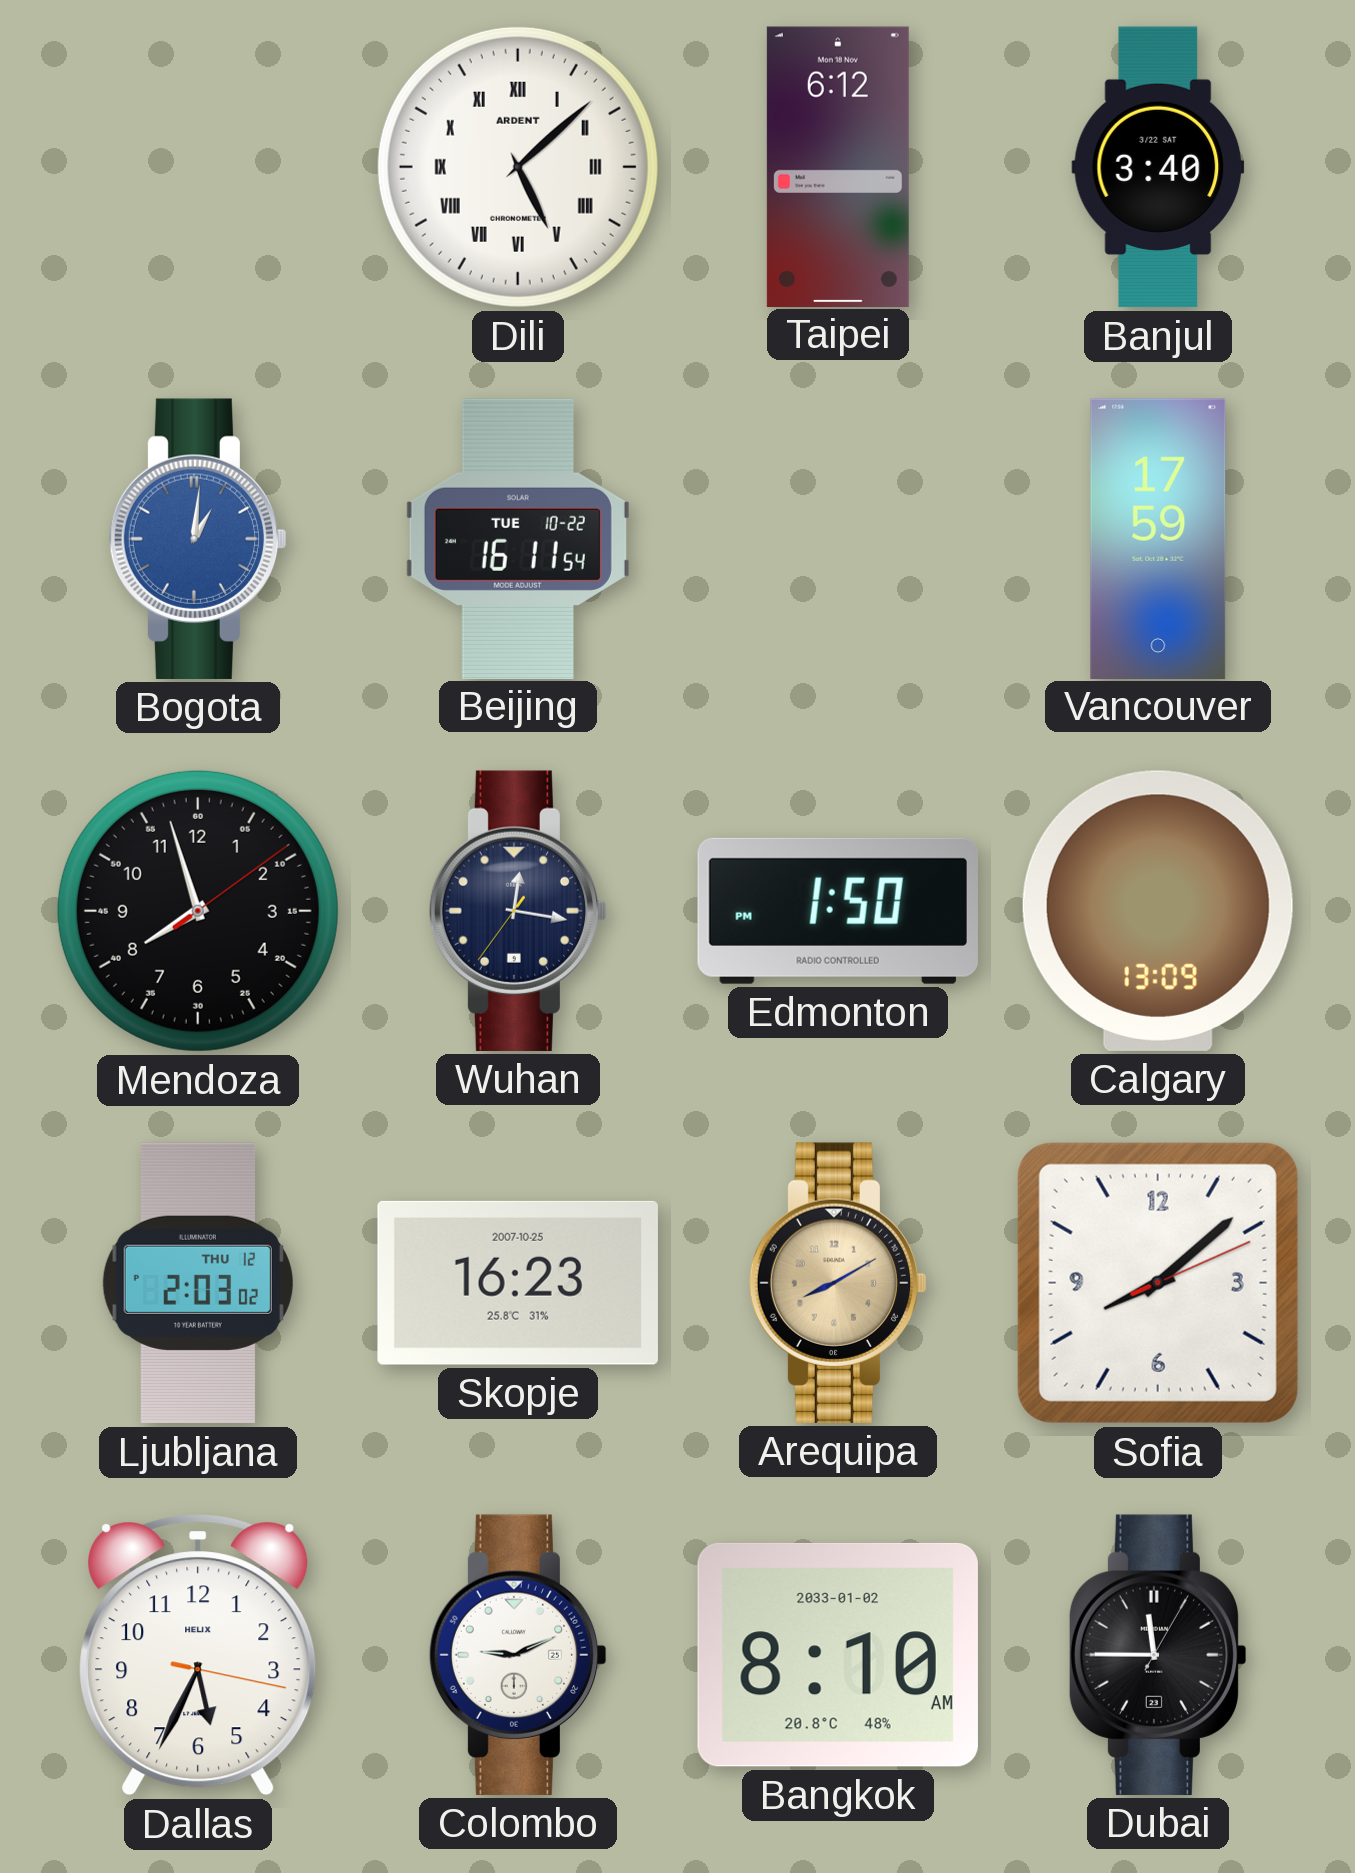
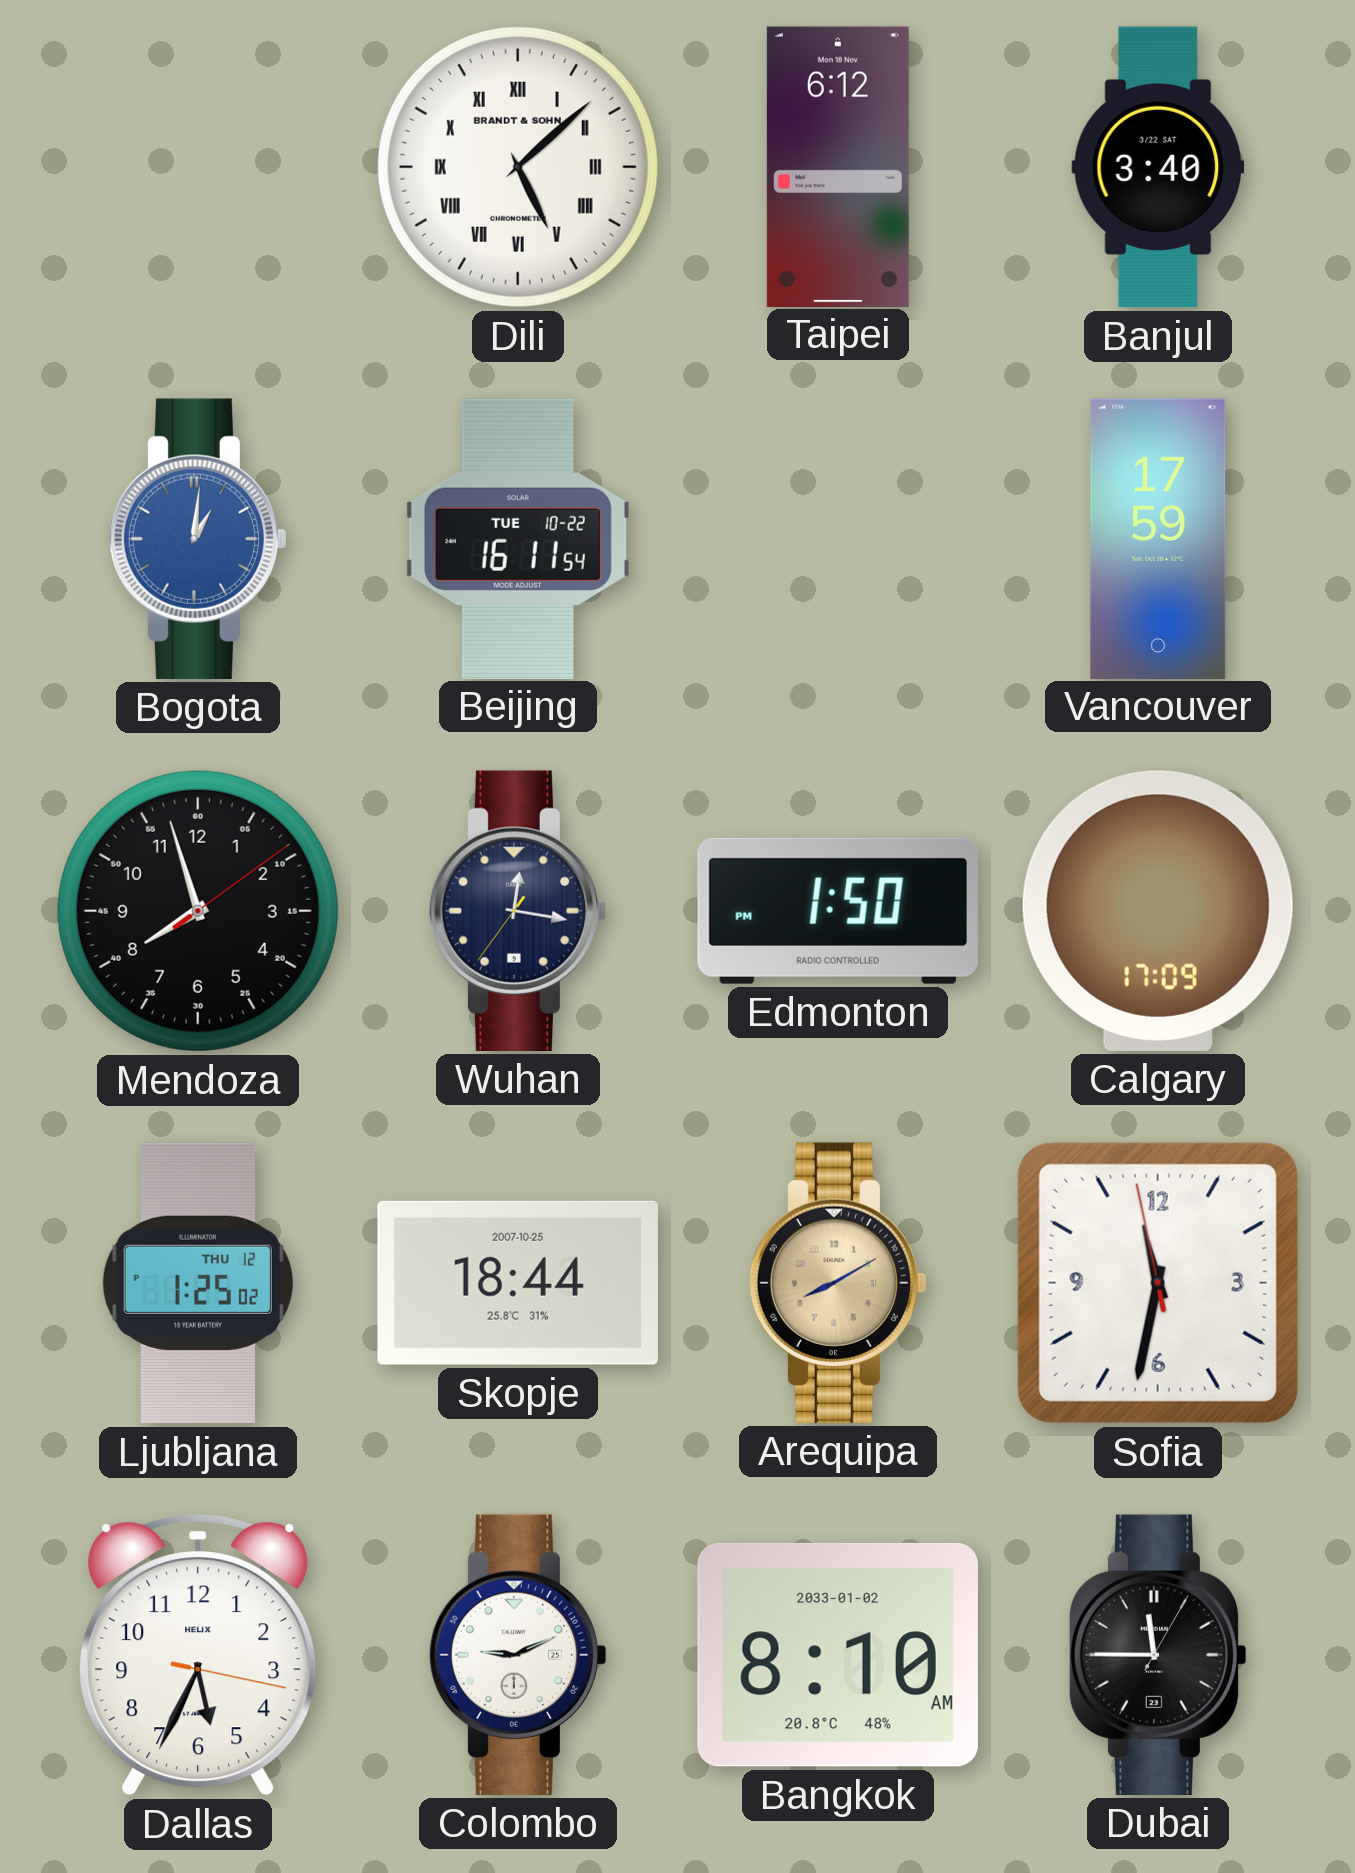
Dili brand: ARDENT -> BRANDT & SOHN (518, 167)
Calgary: 13:09 -> 17:09 (1158, 911)
Ljubljana: 2:03 -> 1:25 (198, 1283)
Skopje: 16:23 -> 18:44 (518, 1283)
Sofia: 8:08 -> 11:31 (1158, 1283)
